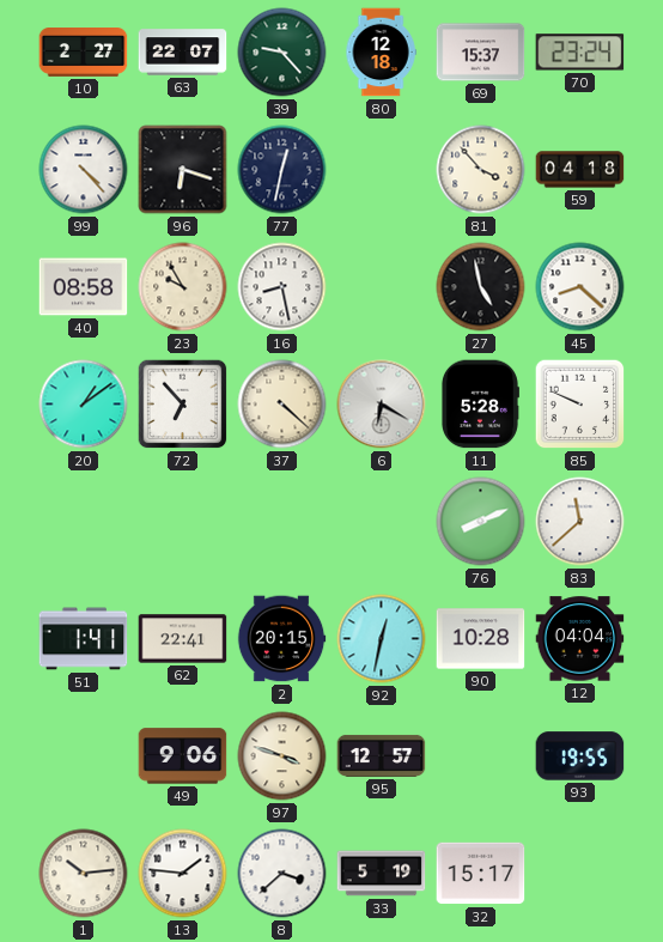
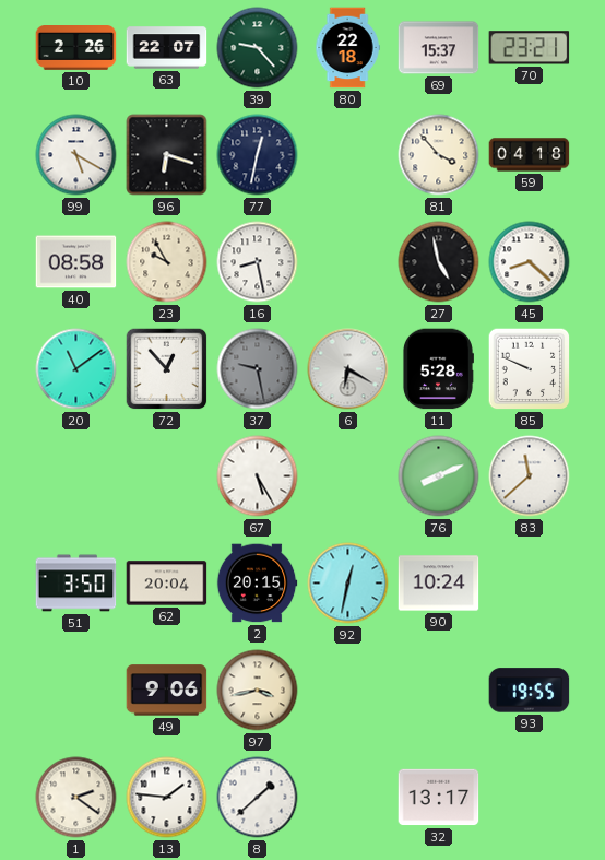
10: 2:27 -> 2:26 (76, 48)
80: 12:18 -> 22:18 (347, 48)
70: 23:24 -> 23:21 (530, 48)
99: 4:23 -> 5:20 (76, 155)
20: 1:09 -> 11:09 (76, 369)
72: 6:53 -> 12:53 (167, 369)
37: 4:22 -> 9:28 (258, 369)
37 dial: cream -> grey (258, 369)
67: none -> 5:25 (258, 476)
51: 1:41 -> 3:50 (76, 584)
62: 22:41 -> 20:04 (167, 584)
90: 10:28 -> 10:24 (439, 584)
12: 04:04 -> none (580, 639)
97: 3:48 -> 3:43 (258, 691)
95: 12:57 -> none (382, 755)
1: 10:14 -> 2:21 (76, 798)
8: 3:38 -> 1:38 (258, 798)
33: 5:19 -> none (382, 874)
32: 15:17 -> 13:17 (439, 798)
